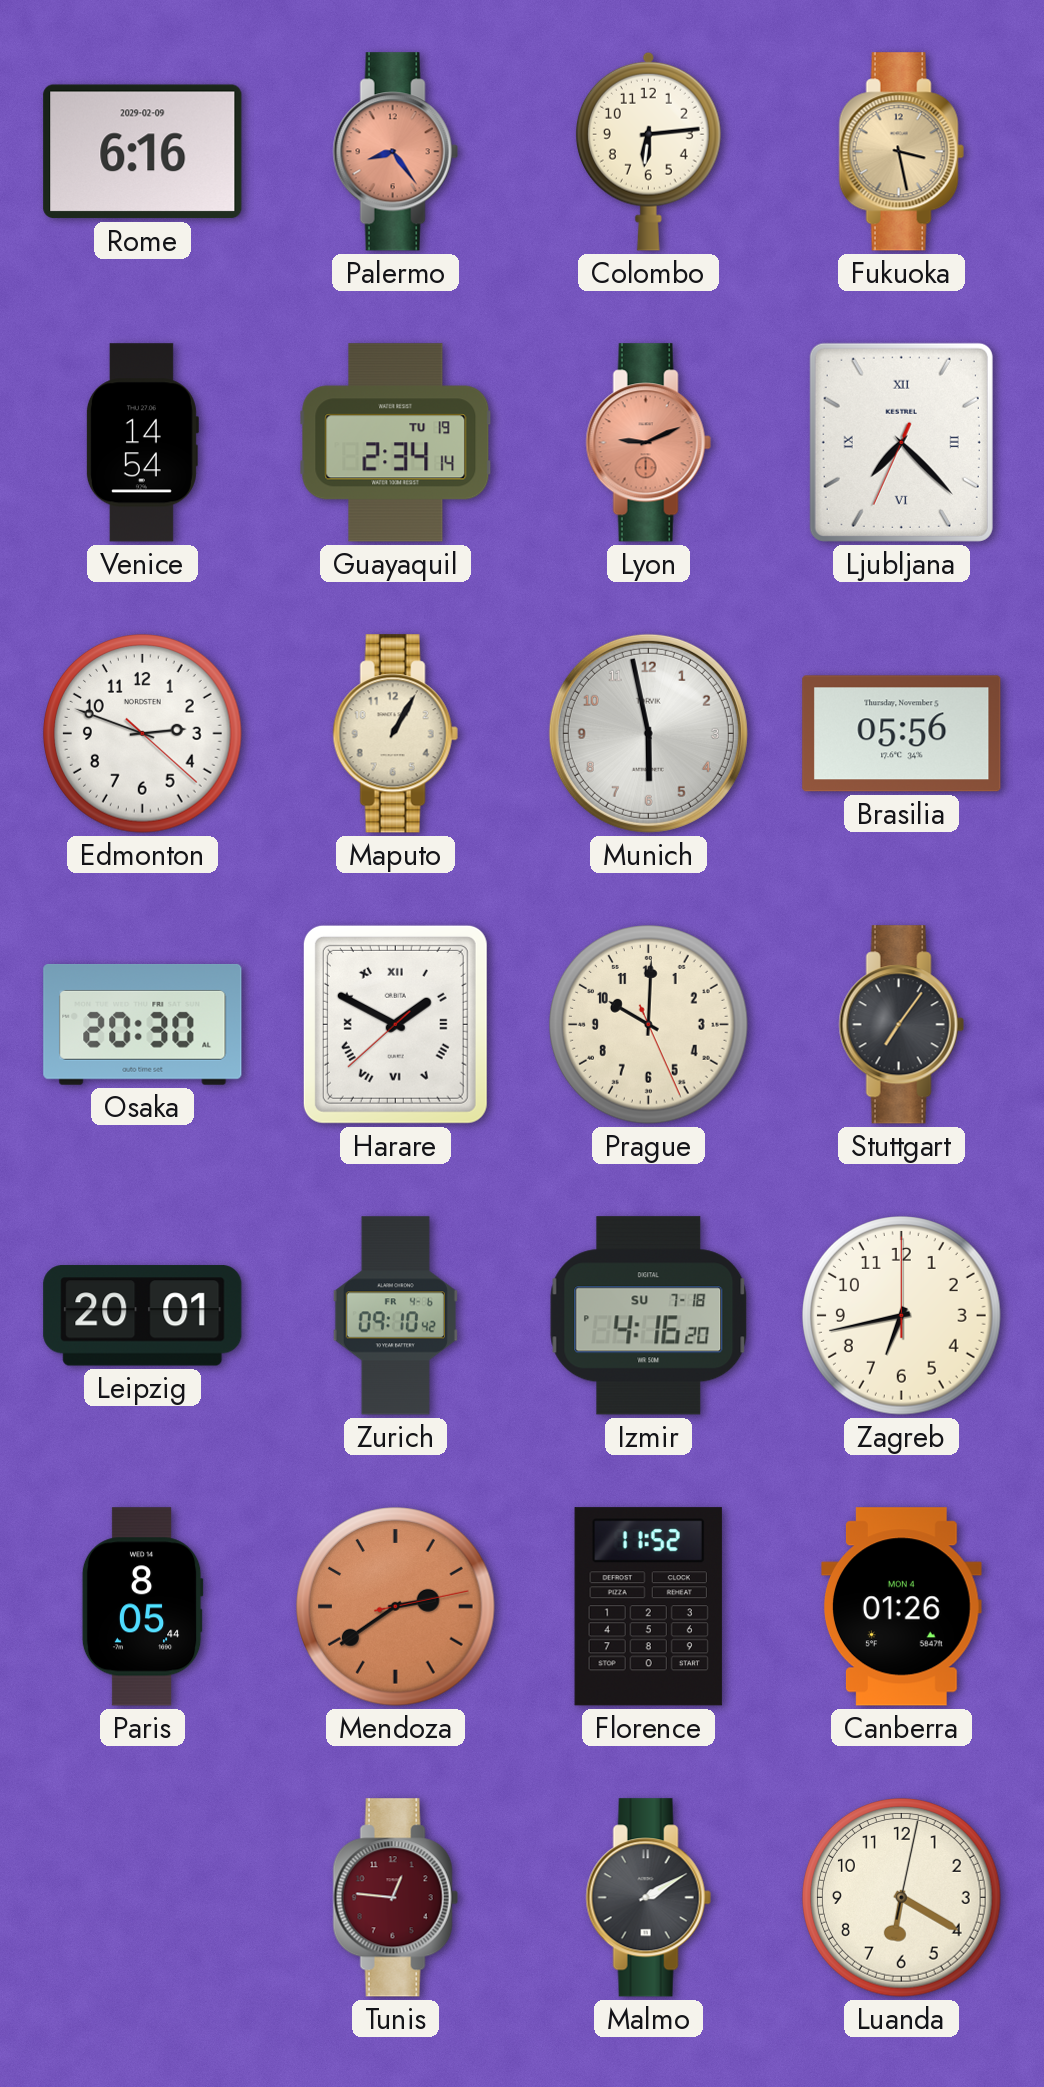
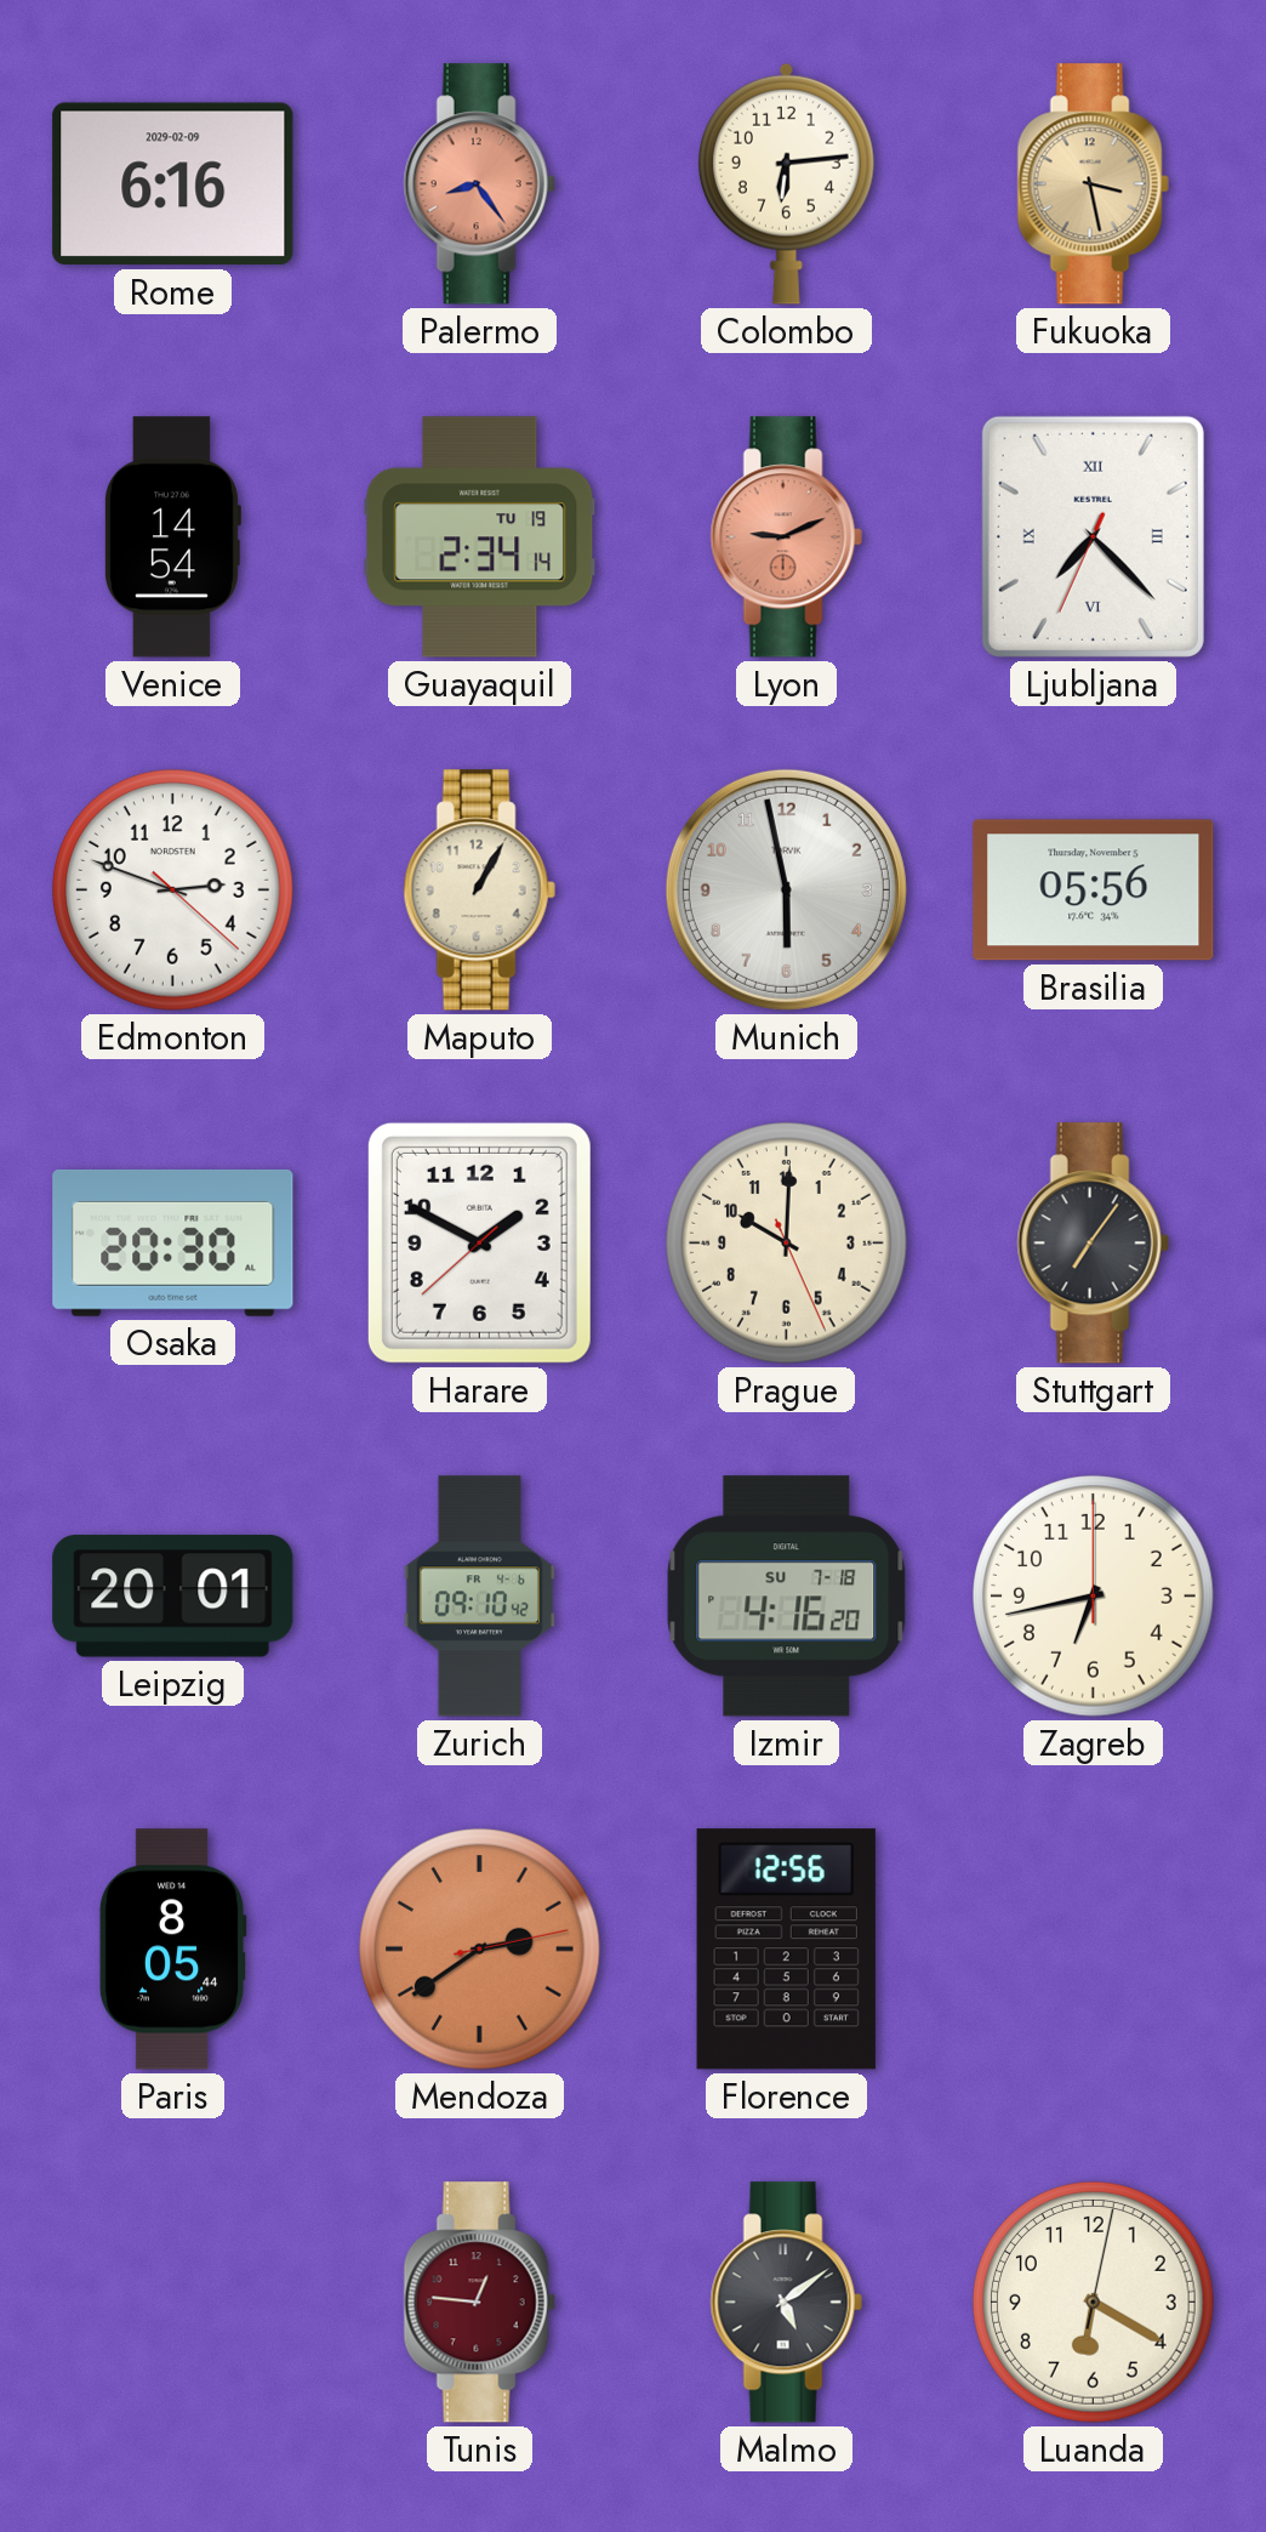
Harare numerals: Roman -> Arabic (479, 1242)
Florence: 11:52 -> 12:56 (786, 1950)
Canberra: 01:26 -> none (902, 1607)
Malmo: 2:10 -> 5:09 (786, 2303)
